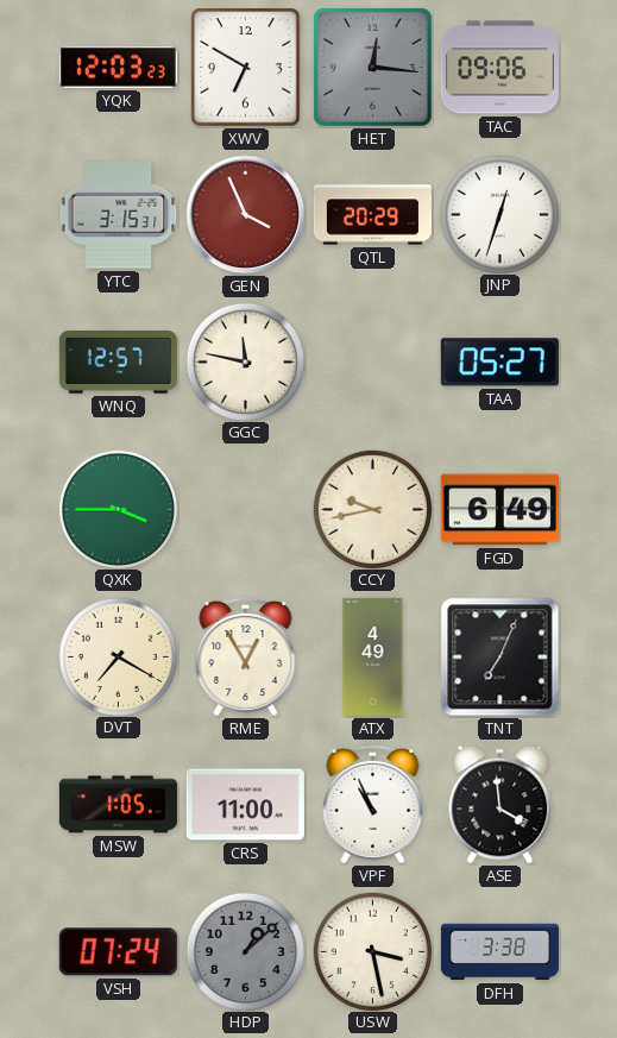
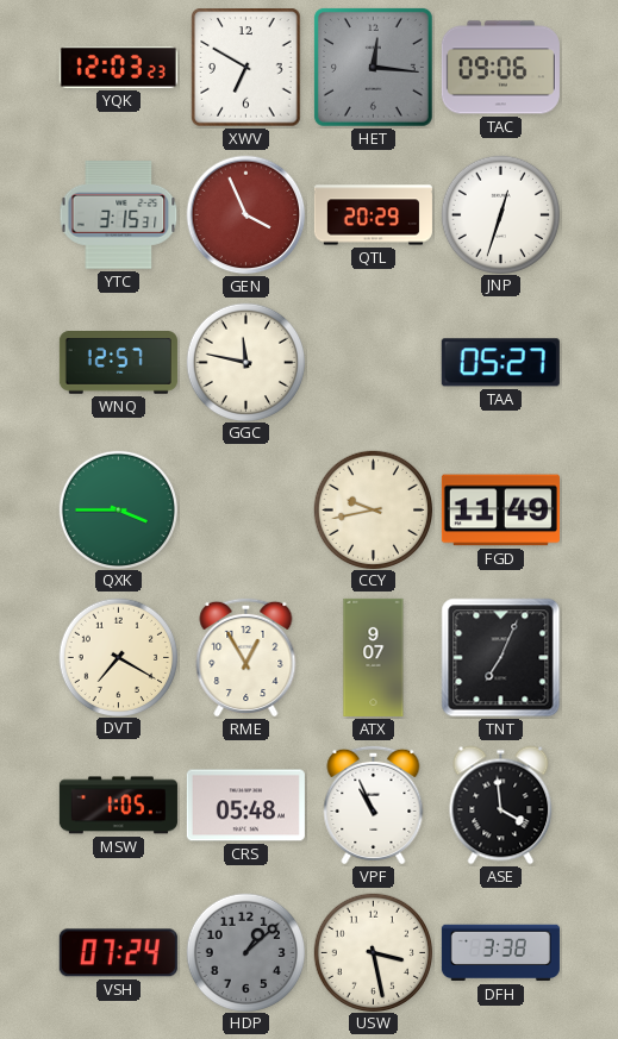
FGD: 6:49 -> 11:49 (500, 511)
ATX: 4:49 -> 9:07 (374, 657)
CRS: 11:00 -> 05:48 (245, 806)
